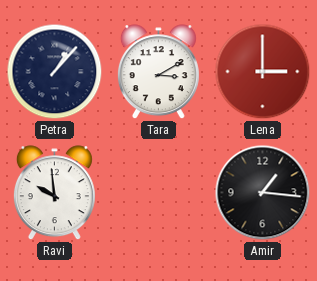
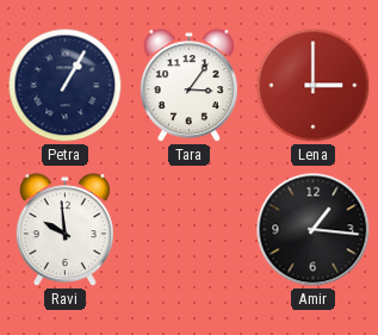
Petra: 1:07 -> 1:05 (66, 86)
Tara: 3:10 -> 3:06 (188, 86)
